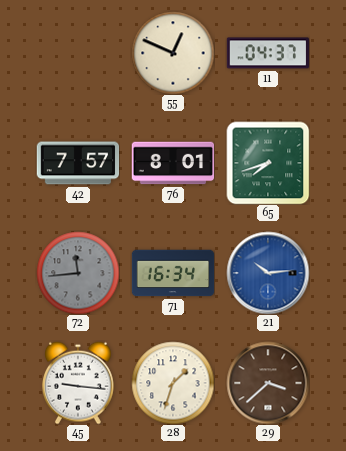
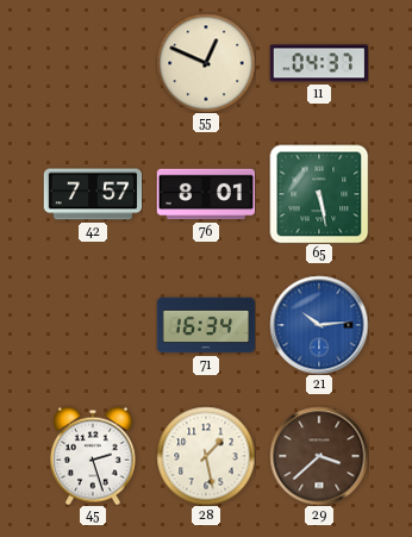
65: 7:42 -> 5:28 (319, 194)
72: 11:44 -> none (78, 273)
45: 9:16 -> 2:27 (94, 456)
28: 1:33 -> 1:28 (206, 456)
